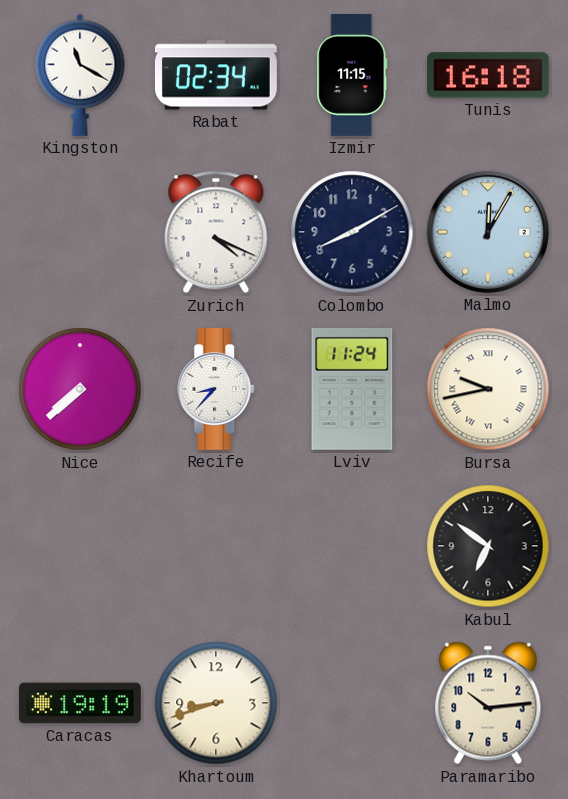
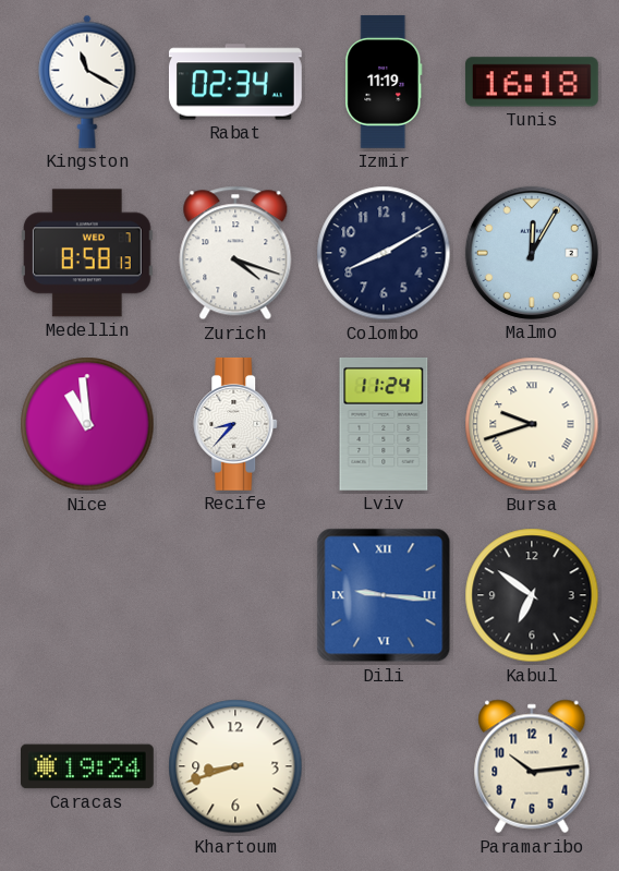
Izmir: 11:15 -> 11:19 (384, 82)
Medellin: none -> 8:58 (87, 253)
Zurich: 4:19 -> 4:18 (235, 253)
Nice: 7:38 -> 10:59 (87, 424)
Bursa: 9:43 -> 9:42 (532, 424)
Dili: none -> 9:16 (384, 595)
Caracas: 19:19 -> 19:24 (88, 766)
